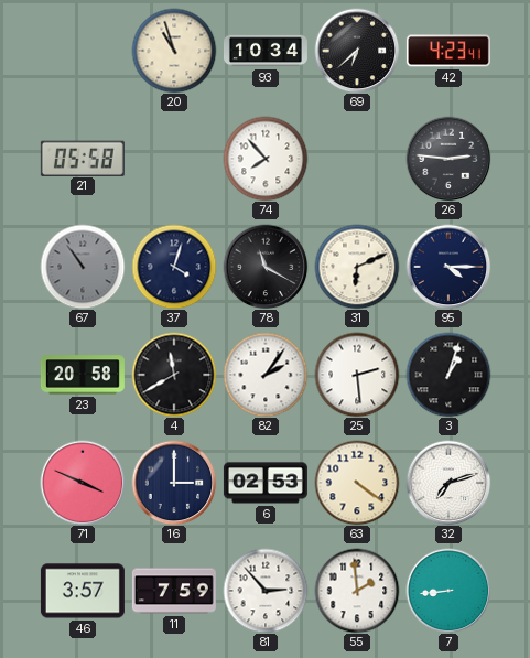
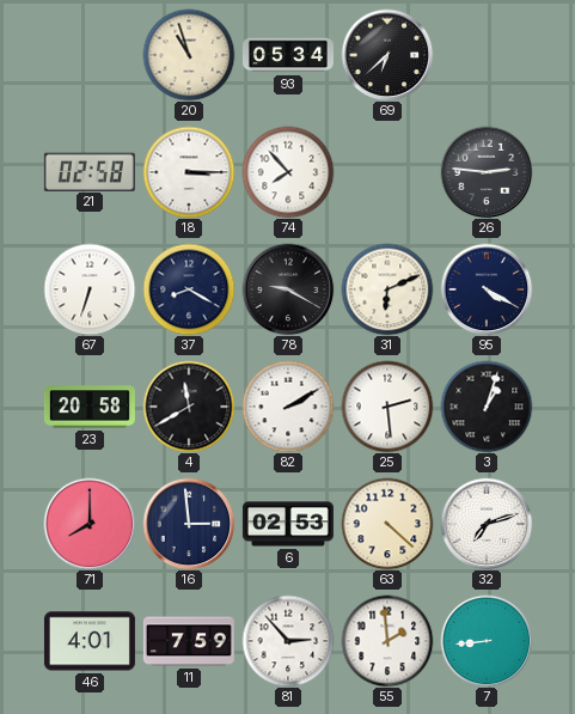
93: 10:34 -> 05:34 (288, 55)
42: 4:23 -> none (448, 51)
21: 05:58 -> 02:58 (90, 171)
18: none -> 3:15 (189, 172)
67: 10:54 -> 6:33 (90, 289)
67 dial: grey -> white (90, 289)
37: 4:03 -> 8:20 (189, 289)
78: 11:20 -> 9:20 (288, 289)
95: 4:15 -> 4:20 (487, 289)
82: 2:06 -> 2:10 (288, 407)
71: 3:49 -> 8:00 (90, 524)
16: 3:00 -> 2:59 (189, 524)
63: 4:21 -> 4:22 (387, 524)
46: 3:57 -> 4:01 (90, 641)
